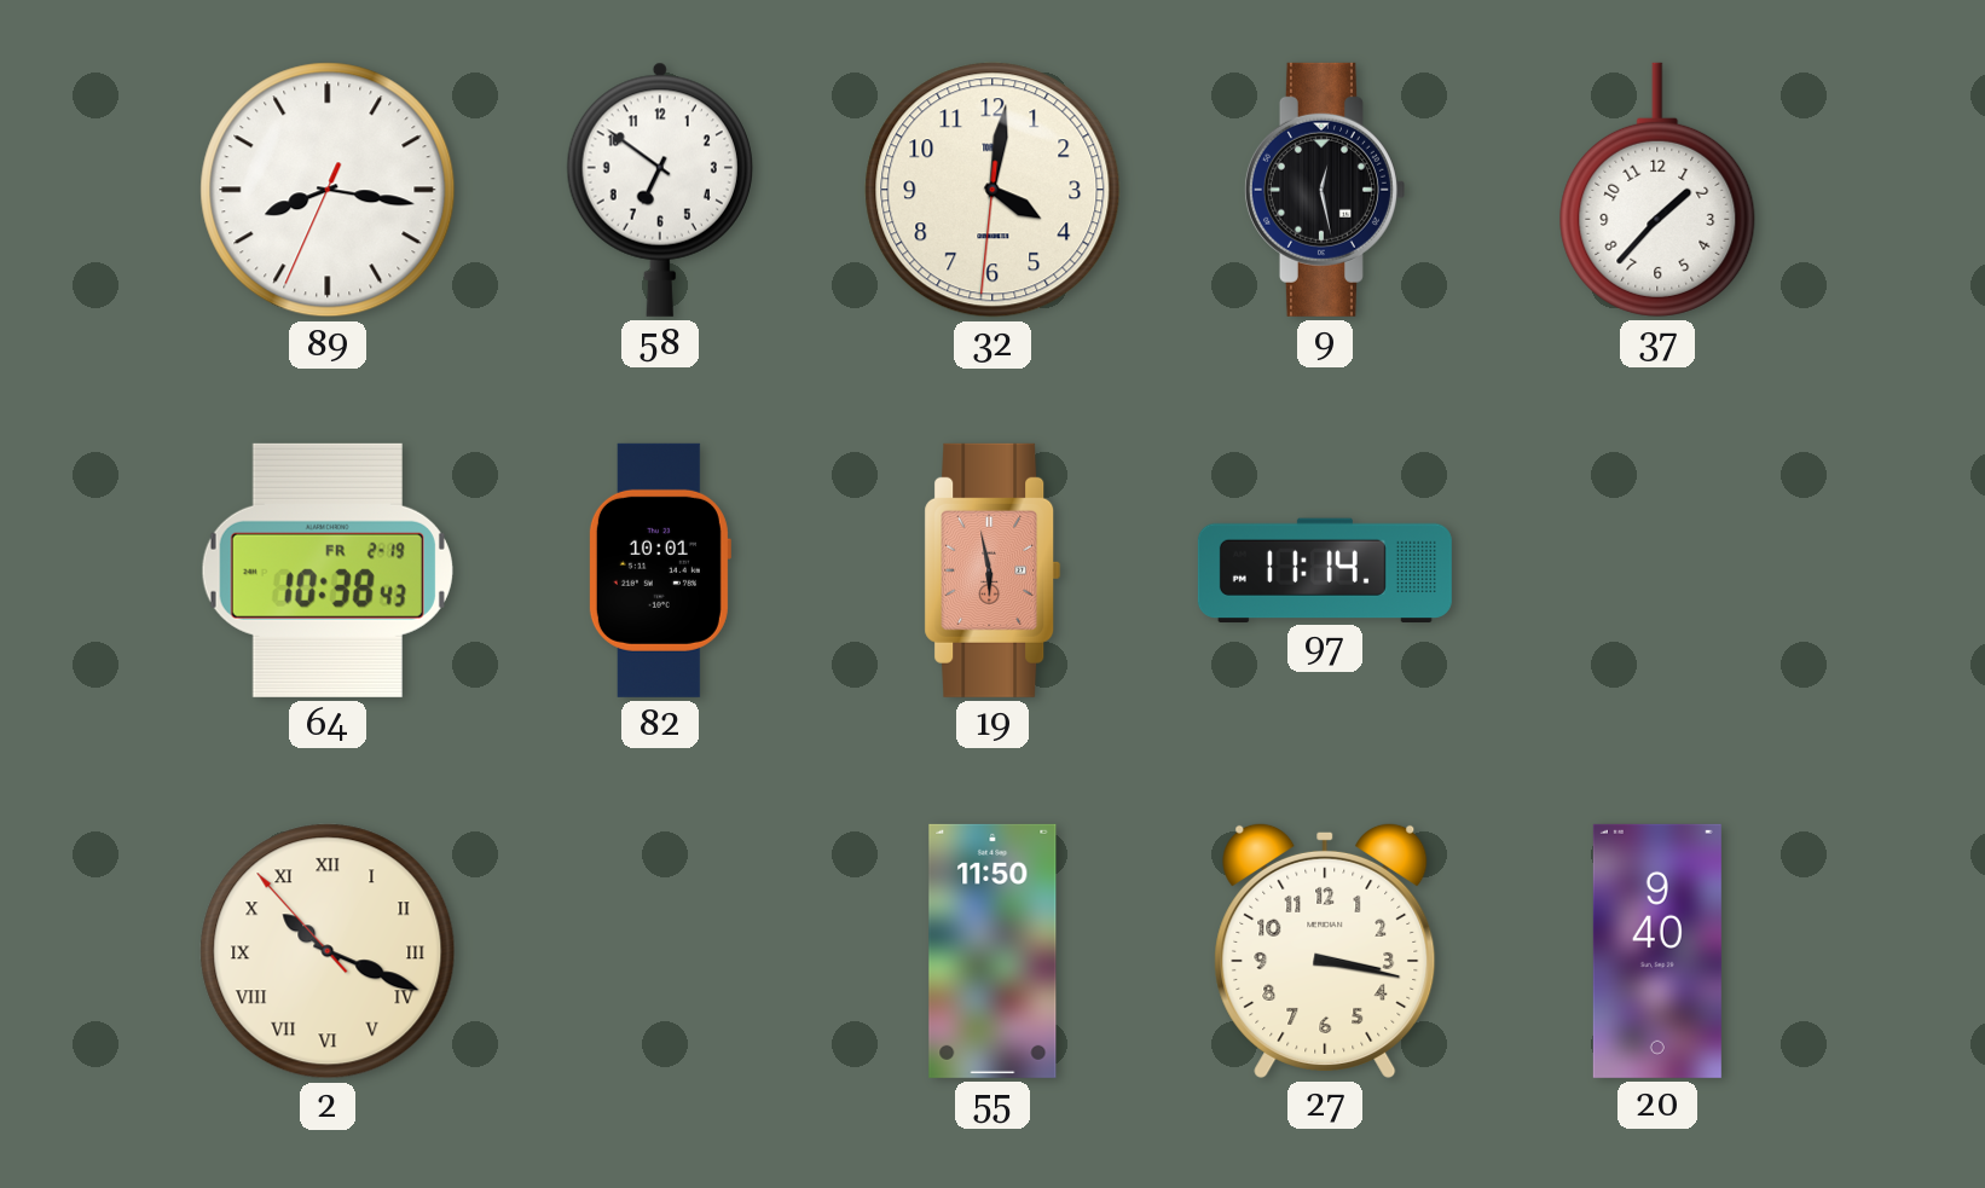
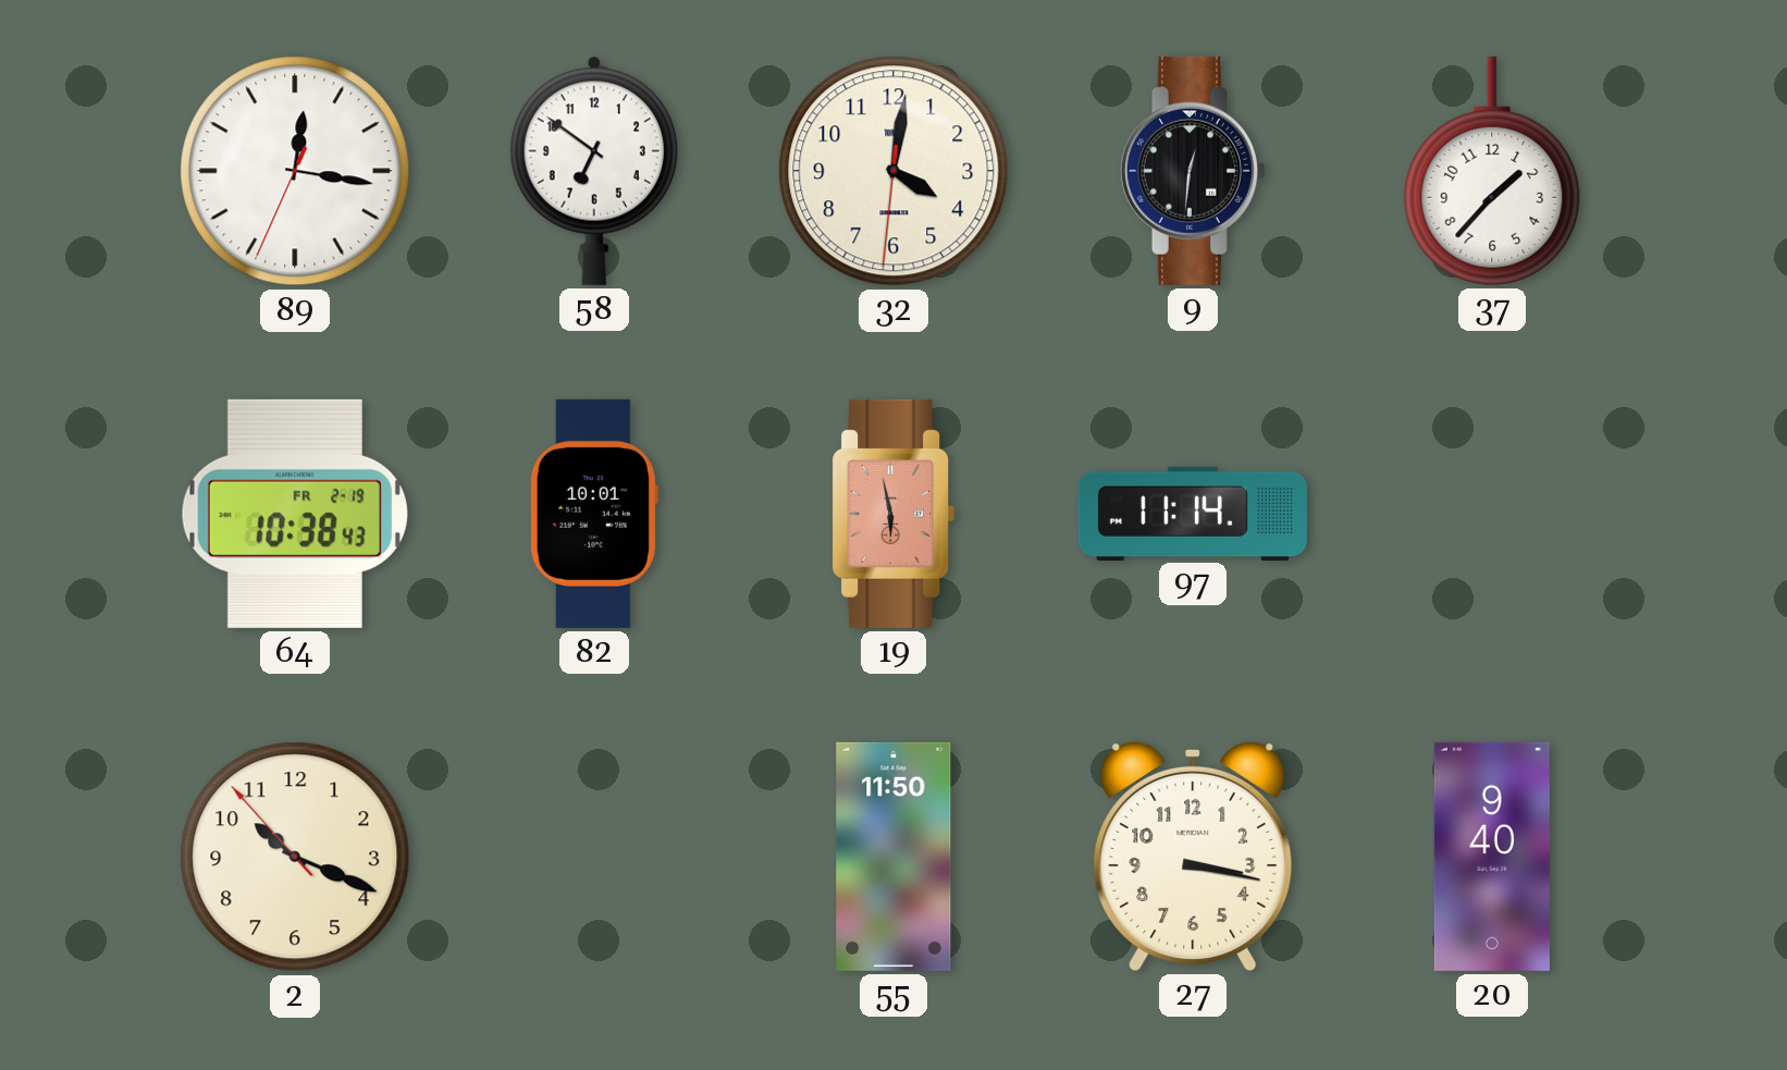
89: 8:16 -> 12:16 (295, 171)
9: 12:28 -> 12:31 (1192, 171)
2 numerals: Roman -> Arabic (295, 857)
